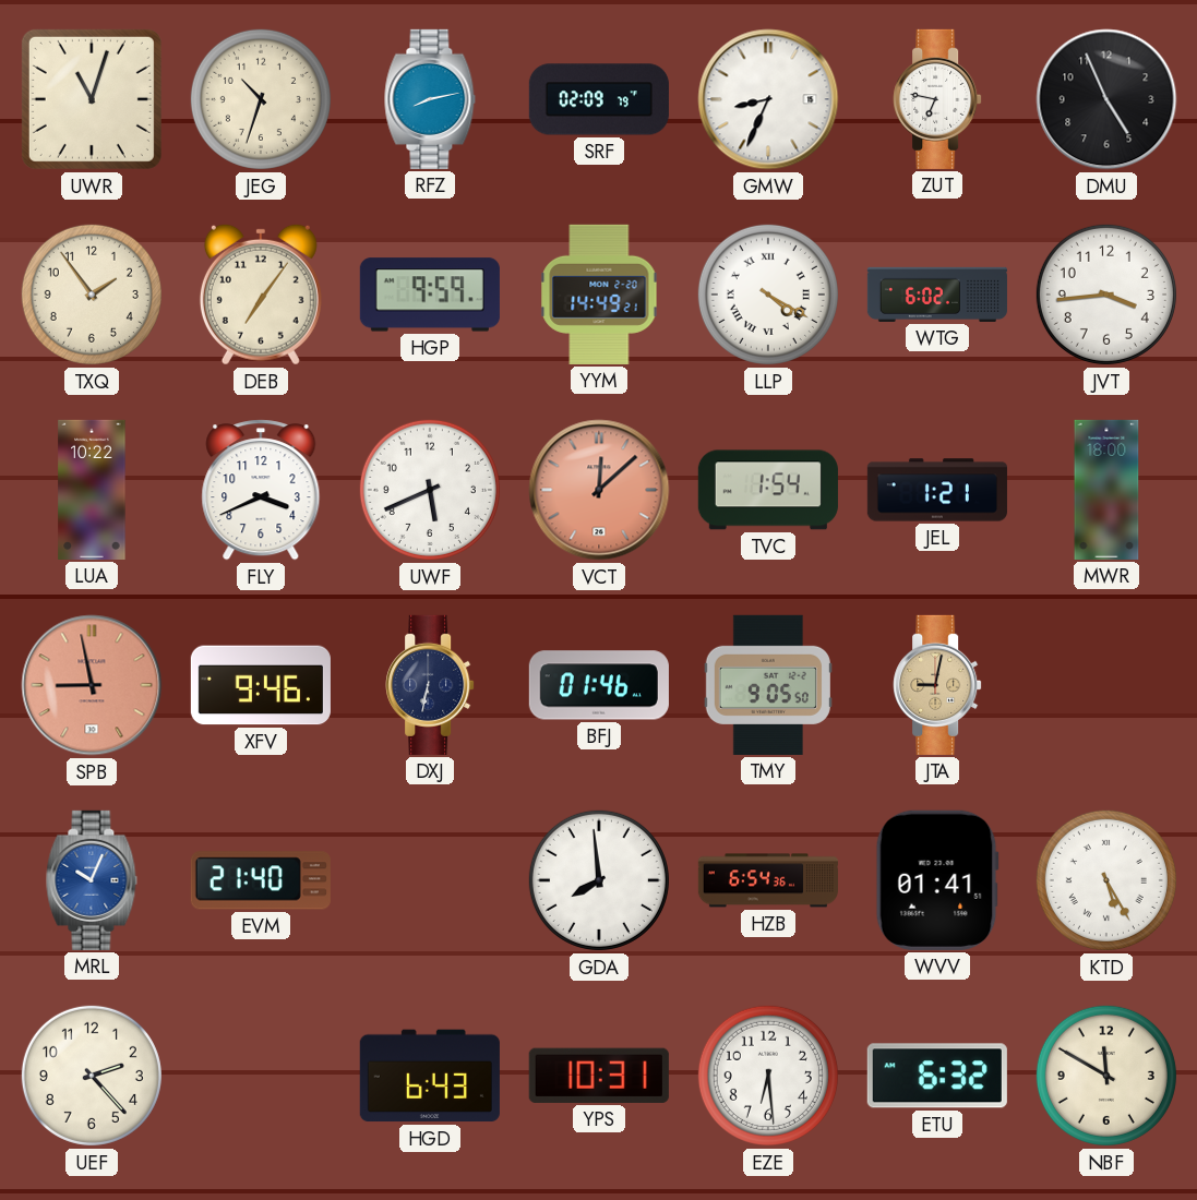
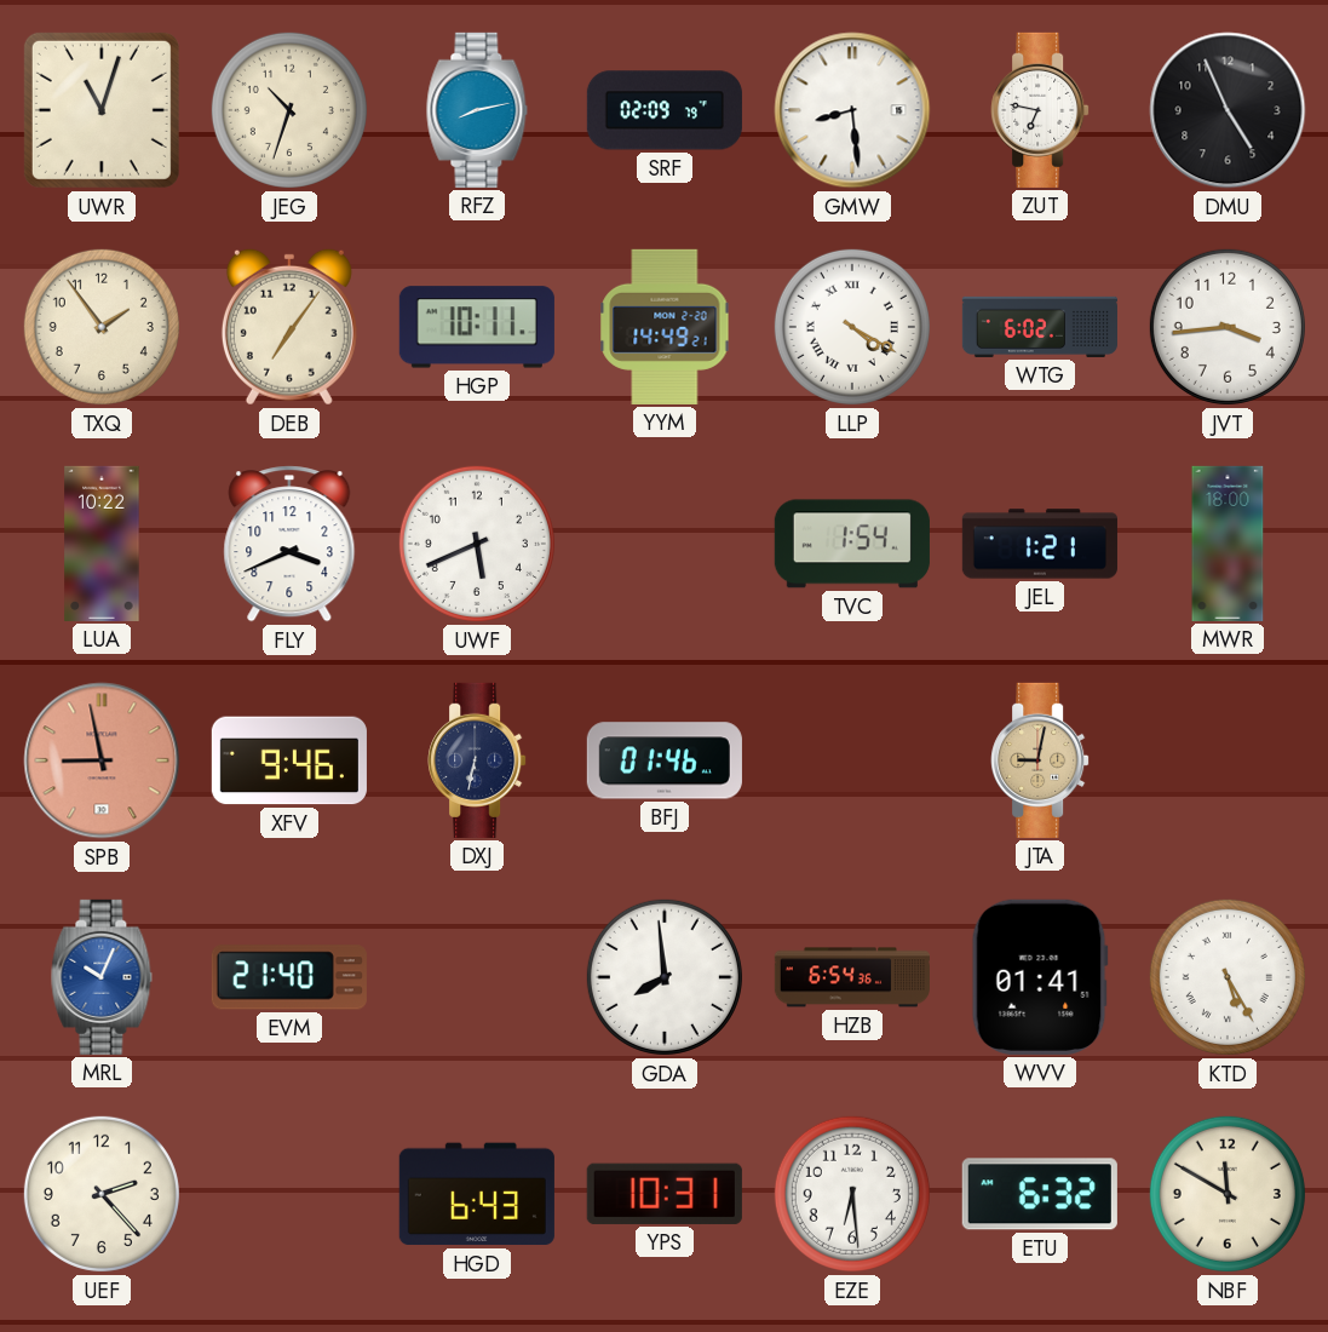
GMW: 8:34 -> 8:29 (852, 110)
HGP: 9:59 -> 10:11 (477, 327)
VCT: 12:08 -> none (599, 490)
TMY: 9:05 -> none (768, 685)
